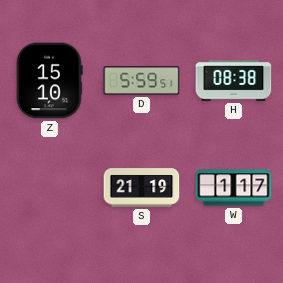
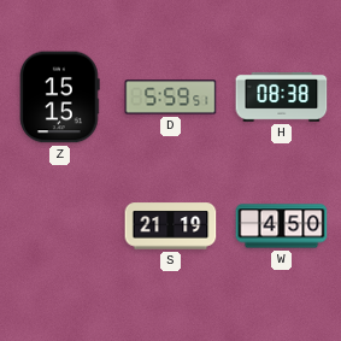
Z: 15:10 -> 15:15 (60, 98)
W: 1:17 -> 4:50 (282, 227)
